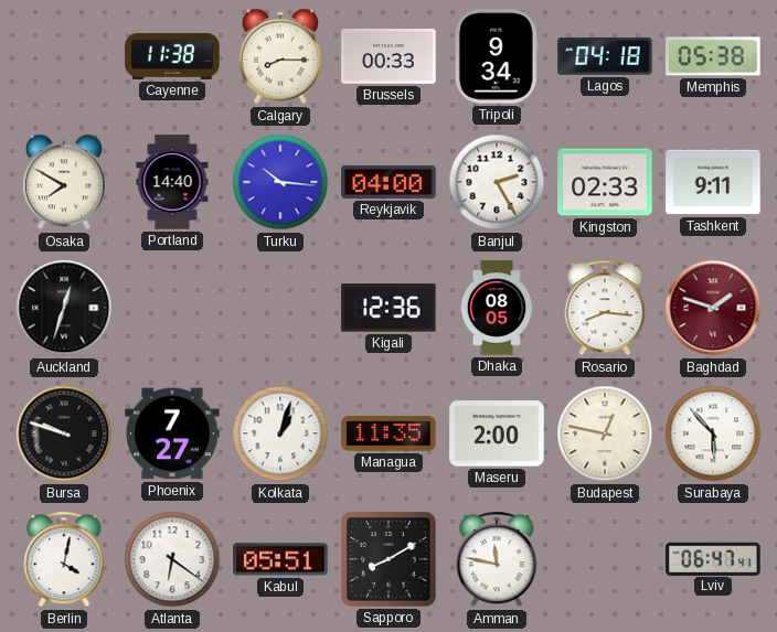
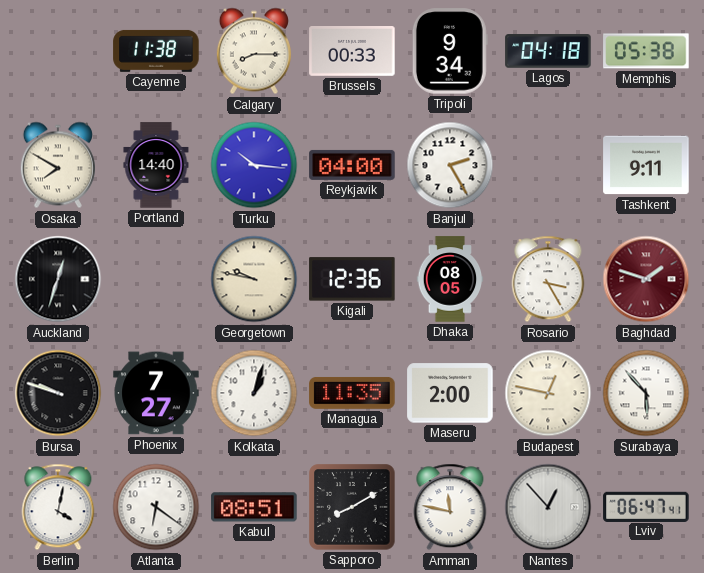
Kingston: 02:33 -> none (605, 182)
Georgetown: none -> 9:47 (254, 279)
Rosario: 8:16 -> 3:25 (548, 279)
Kabul: 05:51 -> 08:51 (254, 507)
Nantes: none -> 12:53 (548, 507)
